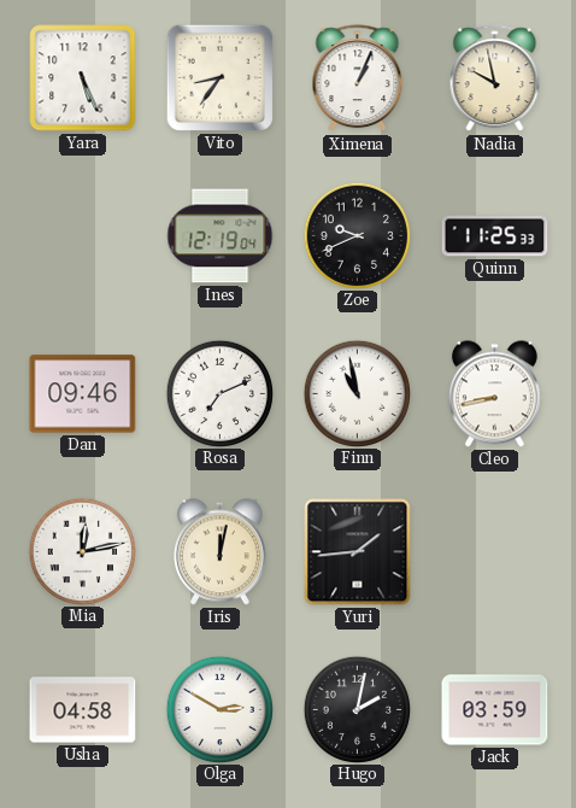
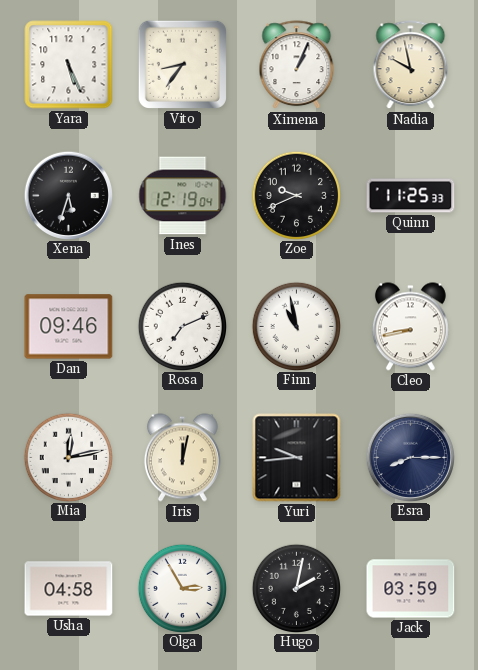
Xena: none -> 5:33 (68, 195)
Yuri: 1:44 -> 9:44 (297, 458)
Esra: none -> 8:15 (410, 457)
Olga: 2:50 -> 2:55 (182, 588)
